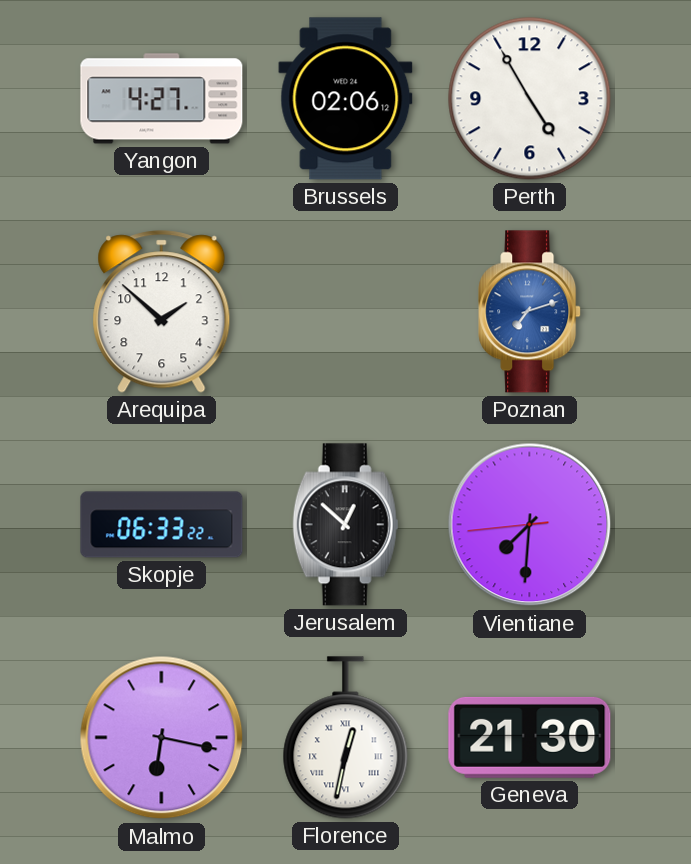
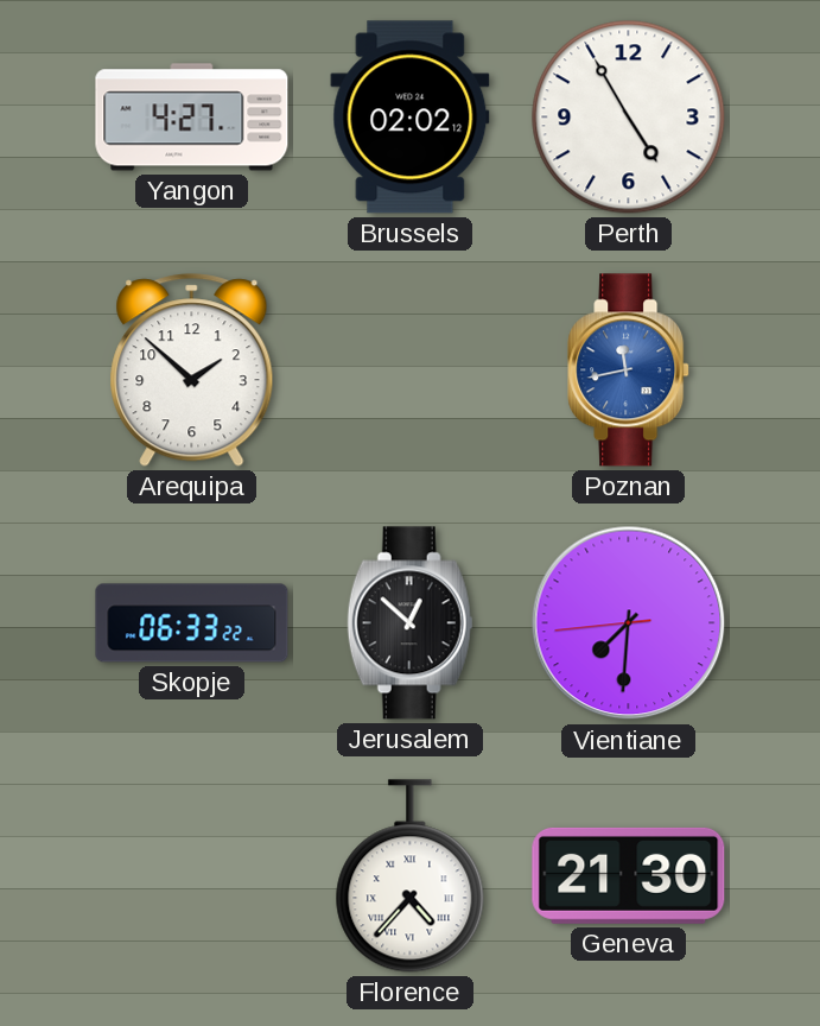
Brussels: 02:06 -> 02:02 (411, 118)
Poznan: 7:12 -> 11:43 (629, 370)
Malmo: 6:17 -> none (162, 738)
Florence: 12:32 -> 4:37 (411, 876)
